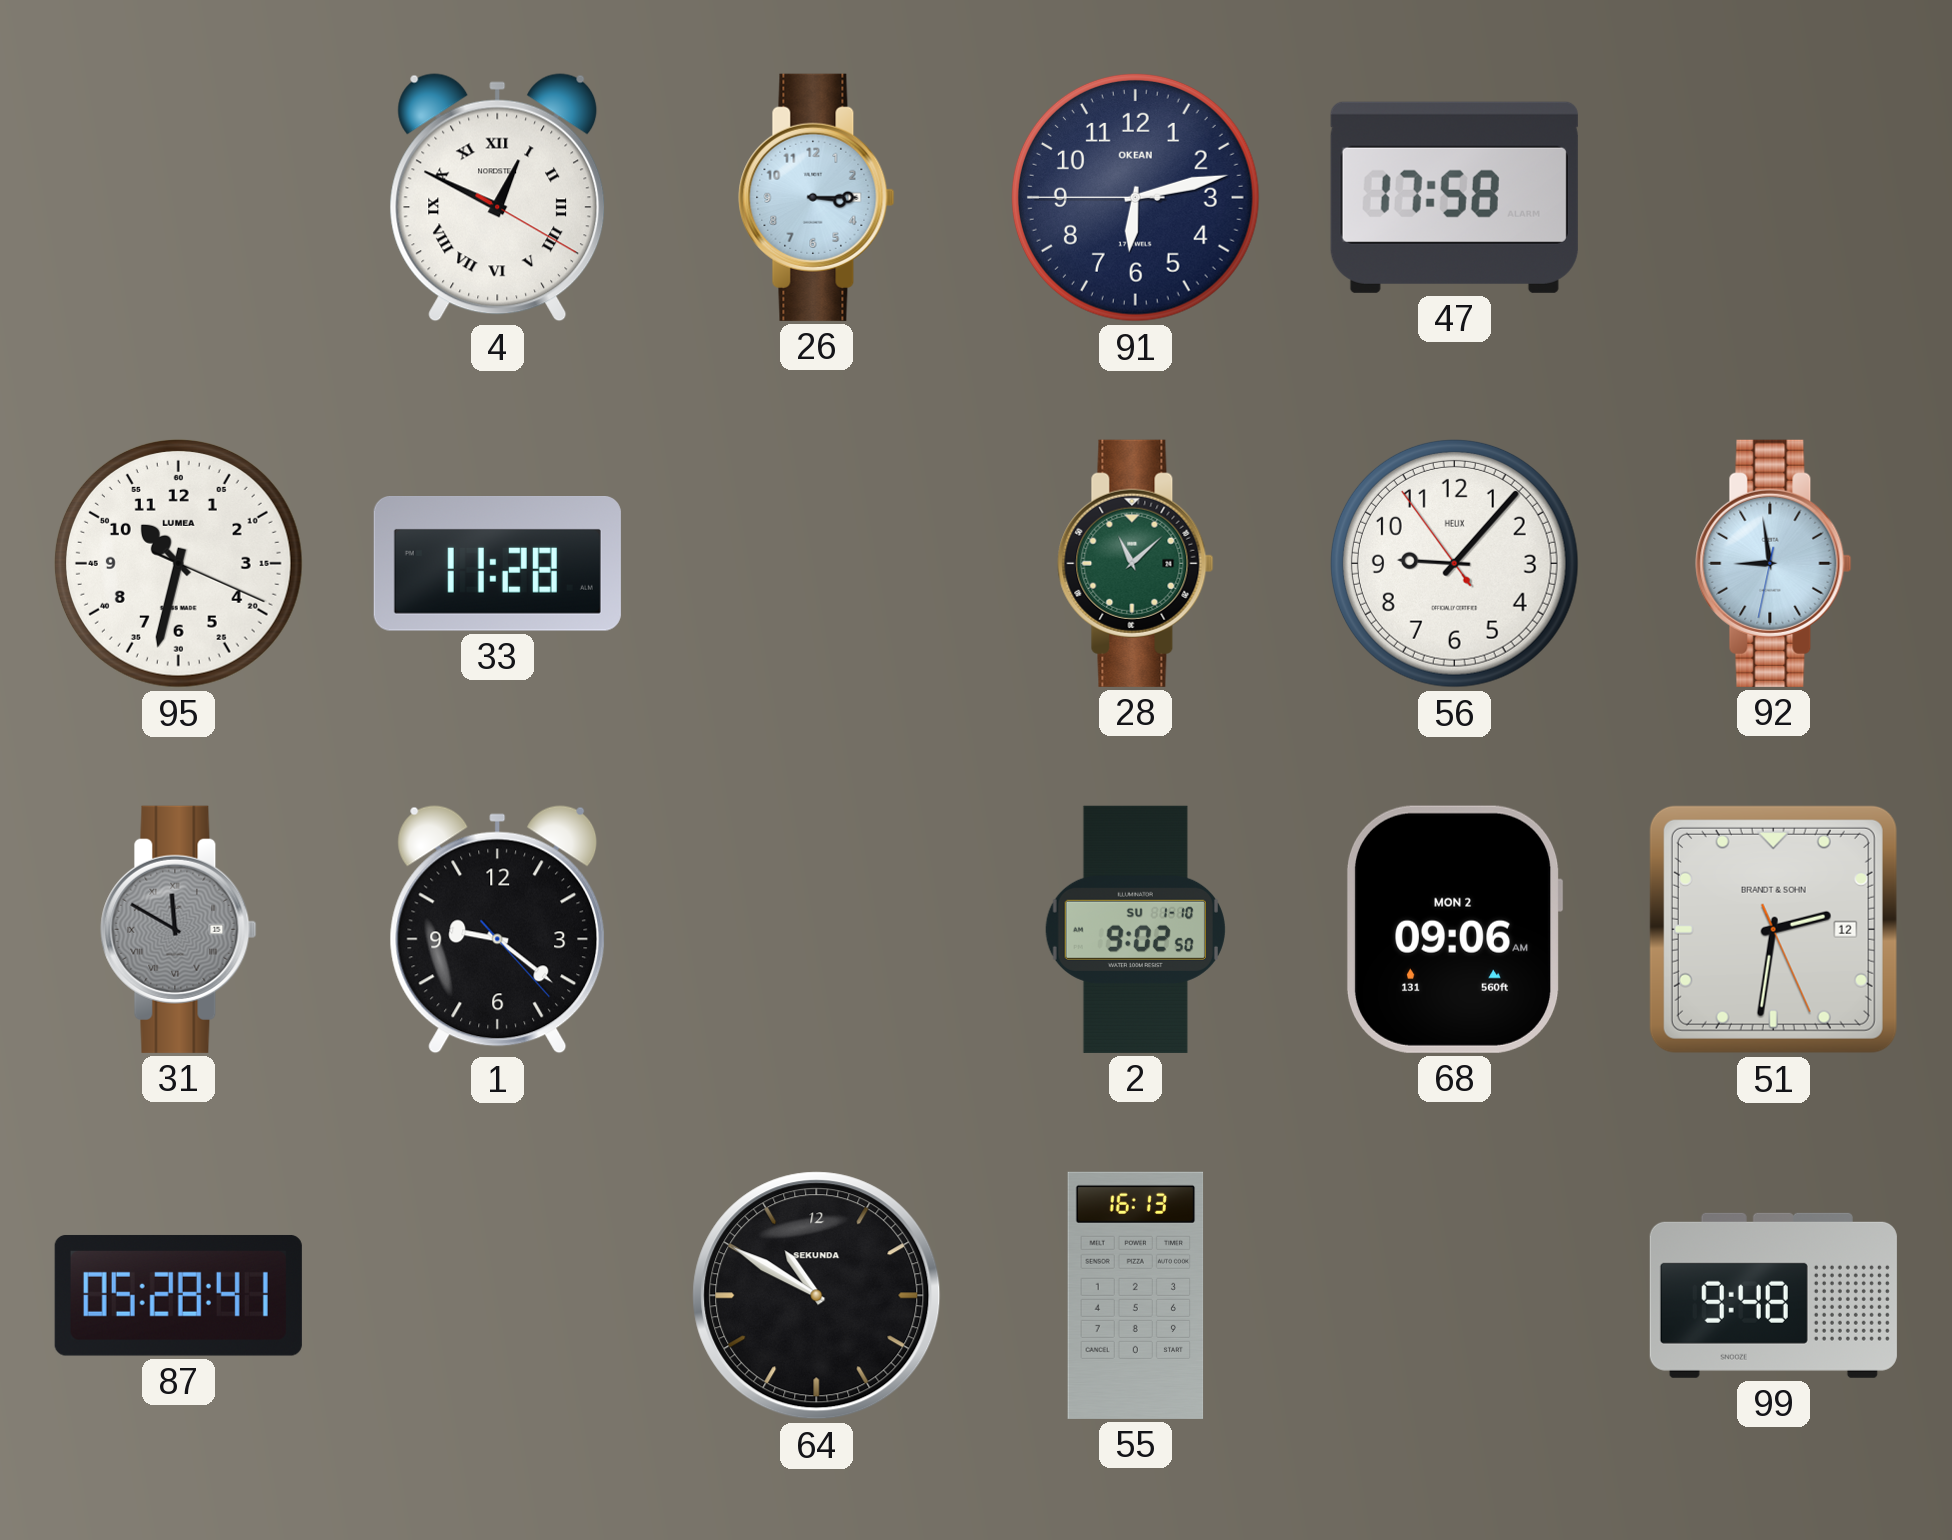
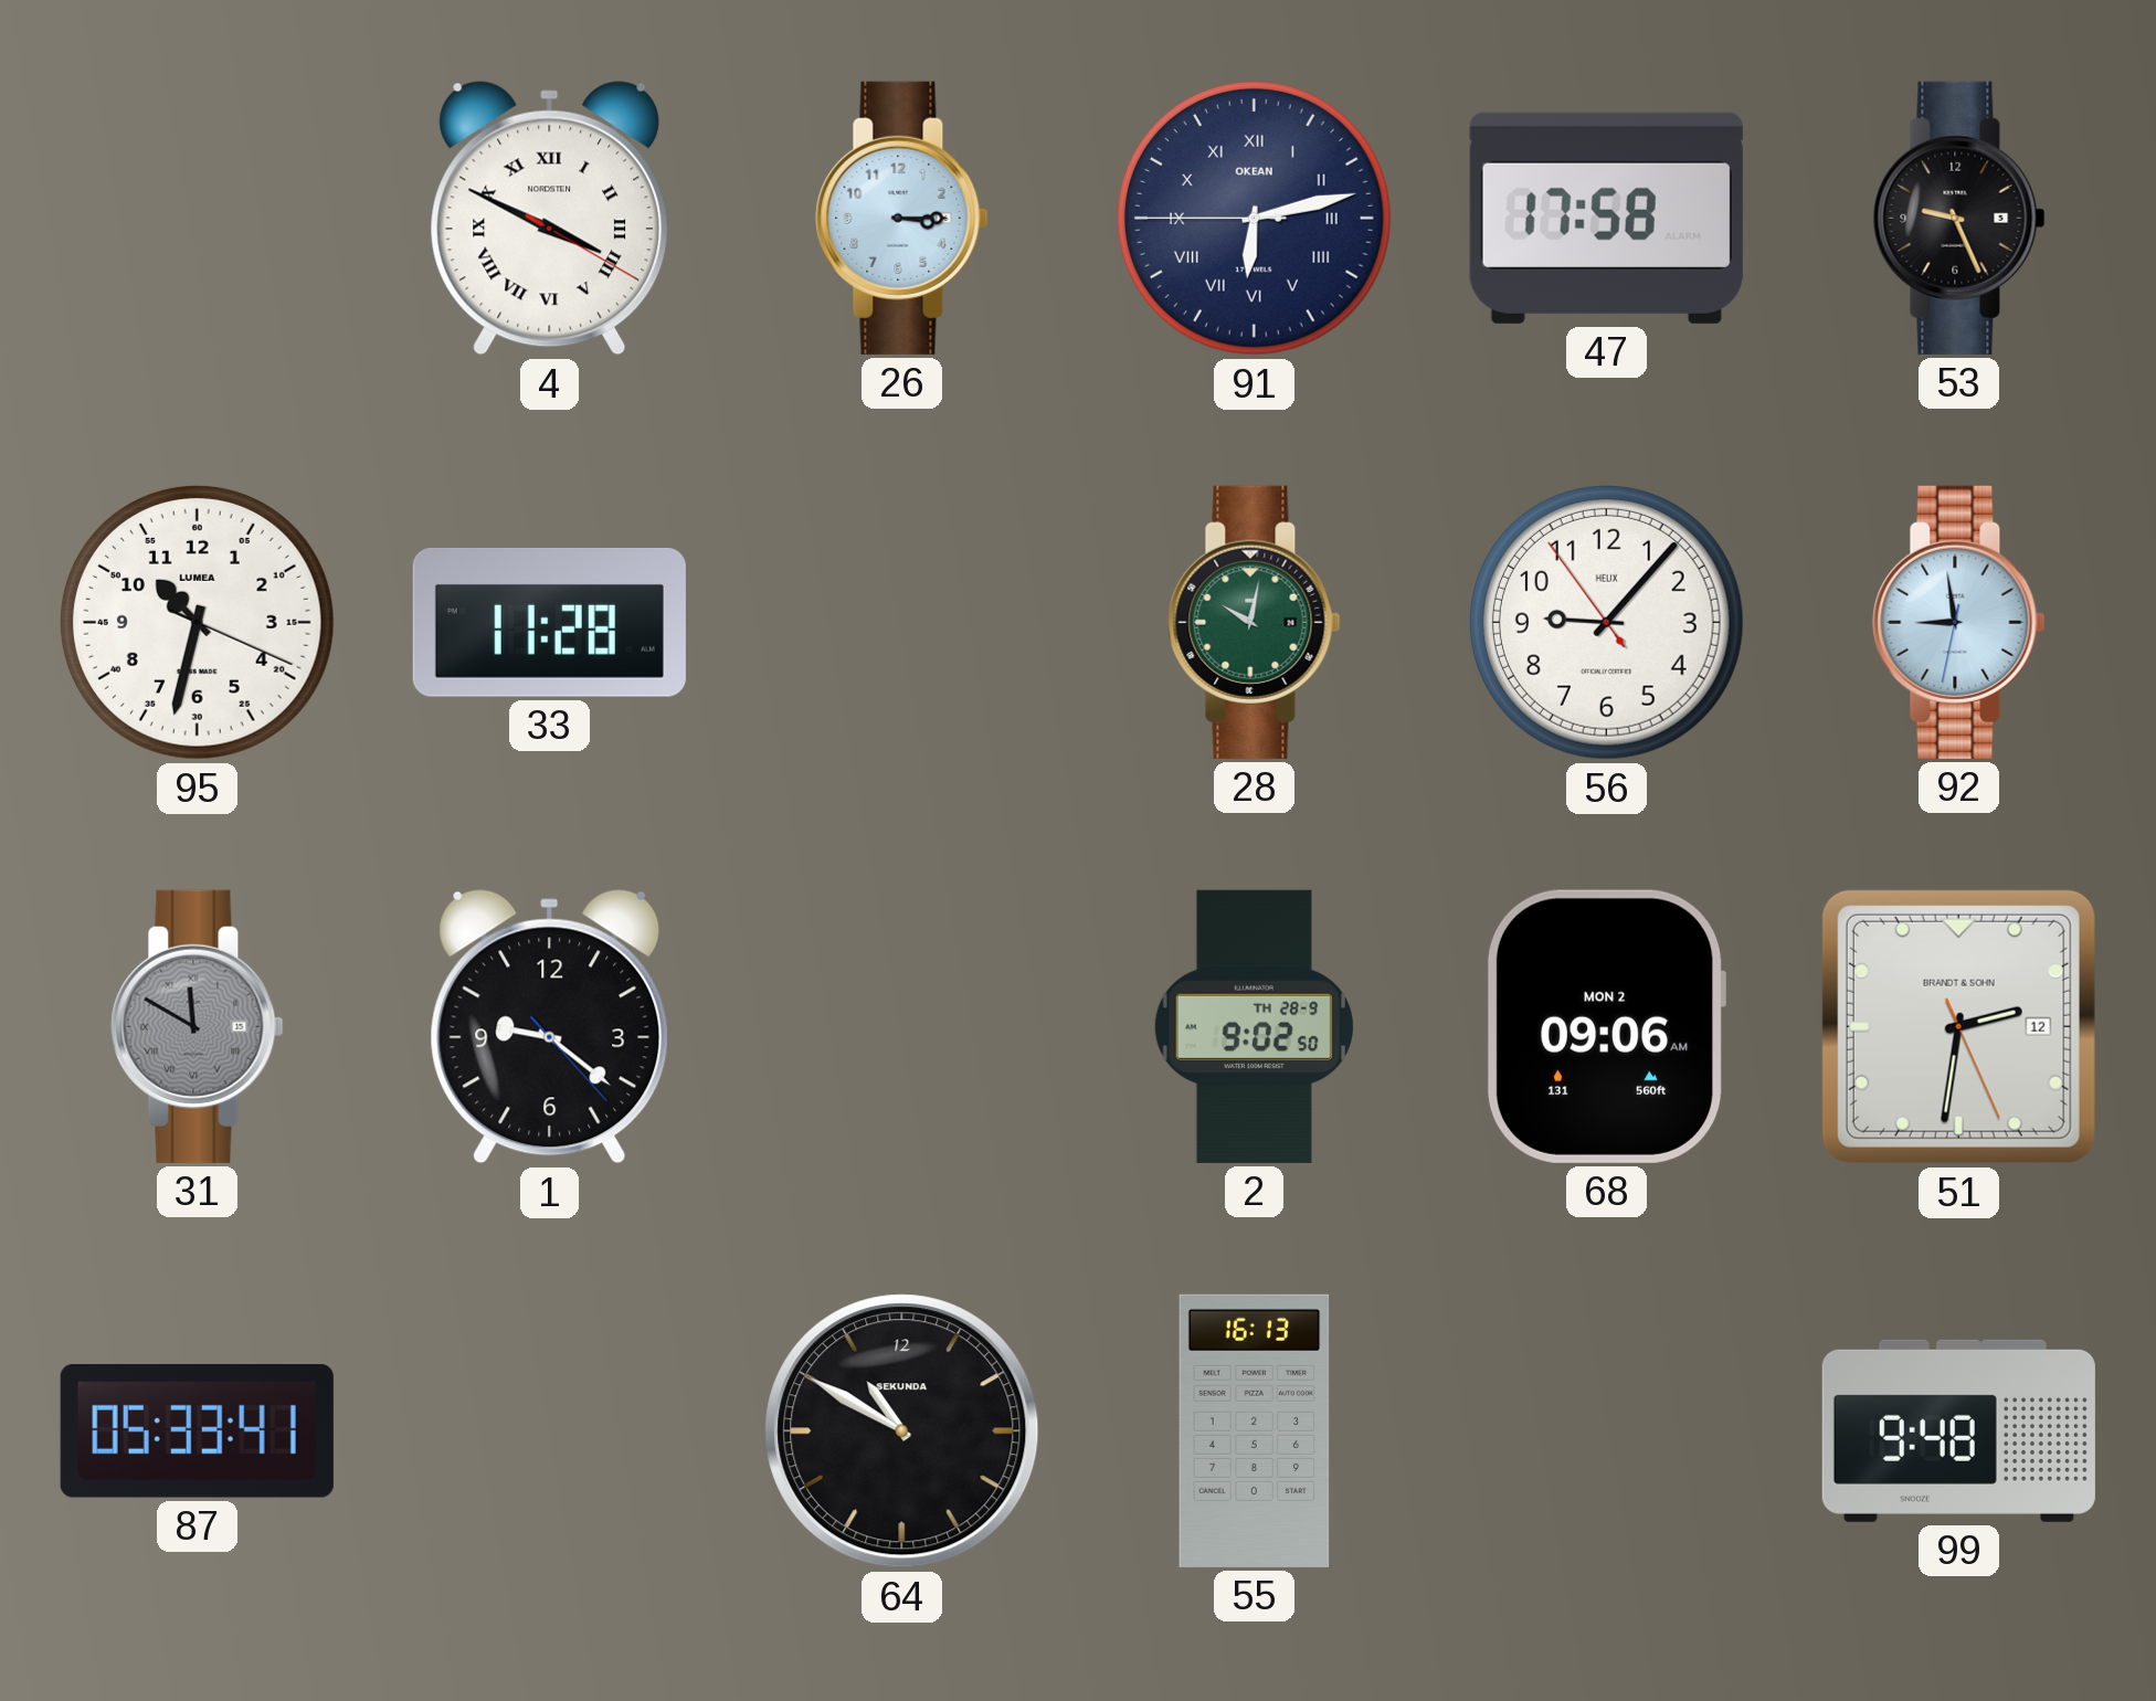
4: 12:49 -> 3:49 (550, 219)
91 numerals: Arabic -> Roman (1254, 218)
53: none -> 9:26 (1959, 218)
28: 11:08 -> 10:02 (1255, 622)
2 date: SU 1-10 -> TH 28-9 (1254, 1026)
87: 05:28 -> 05:33 (197, 1430)
